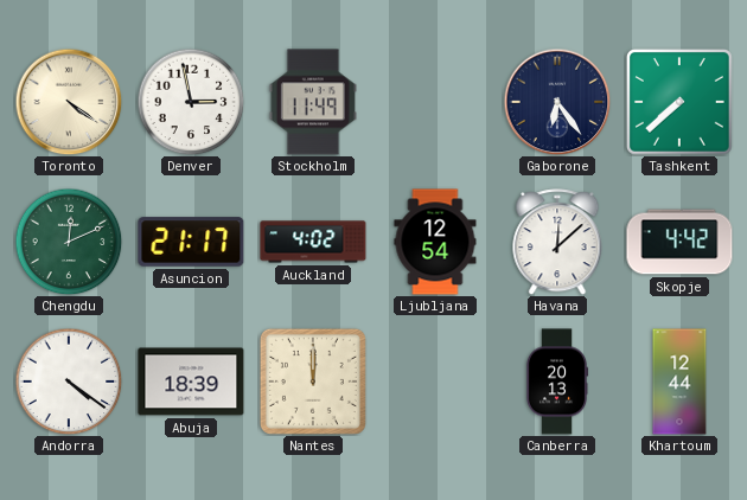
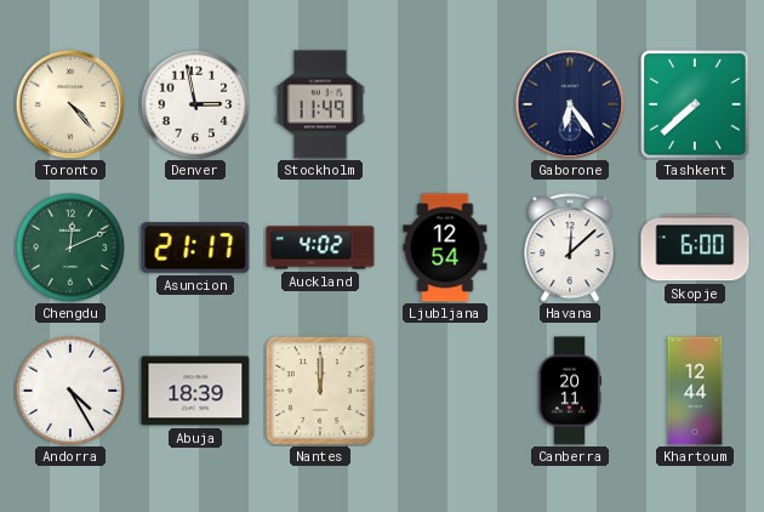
Toronto: 4:21 -> 4:23 (70, 104)
Skopje: 4:42 -> 6:00 (695, 248)
Andorra: 4:21 -> 4:25 (70, 391)
Canberra: 20:13 -> 20:11 (570, 391)
